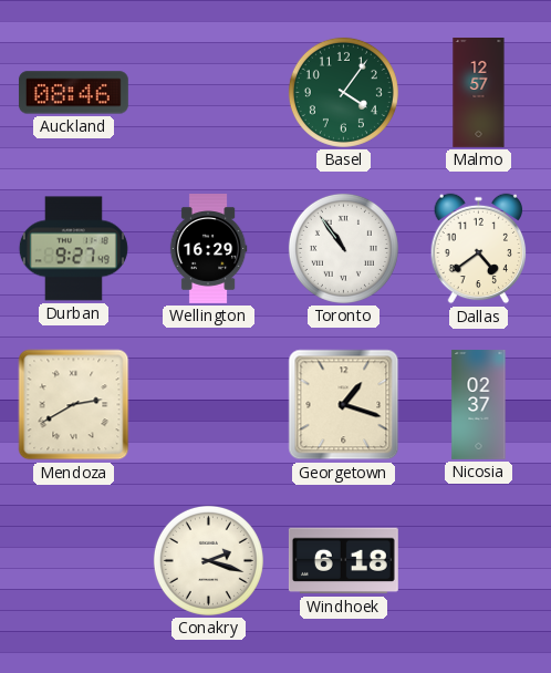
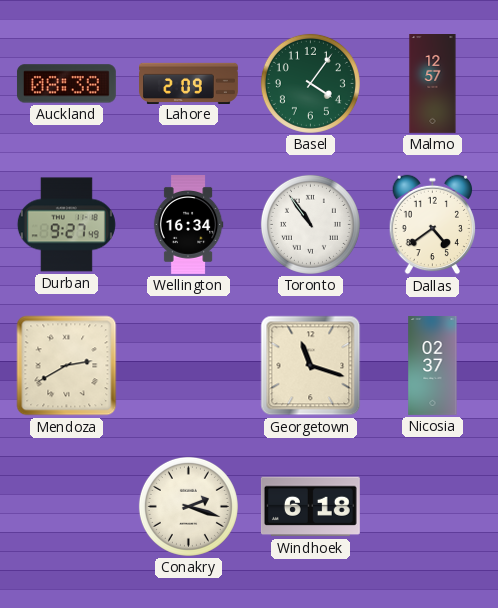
Auckland: 08:46 -> 08:38 (66, 84)
Lahore: none -> 2:09 (189, 83)
Wellington: 16:29 -> 16:34 (188, 225)
Georgetown: 1:18 -> 11:18 (311, 366)
